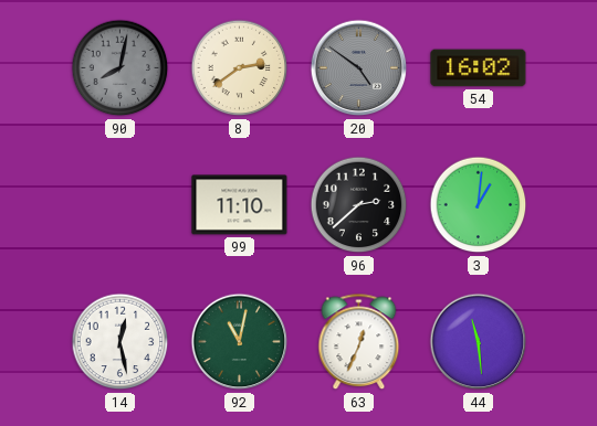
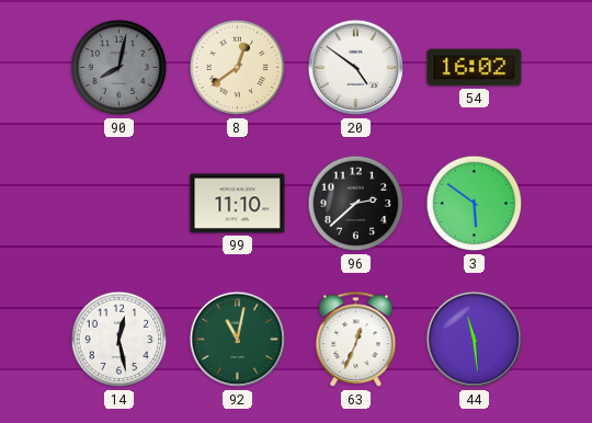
8: 2:39 -> 12:39 (238, 68)
20 dial: grey -> white (356, 68)
3: 1:01 -> 5:51 (475, 204)
